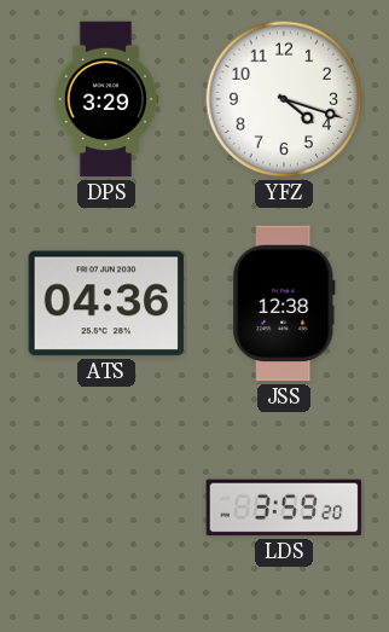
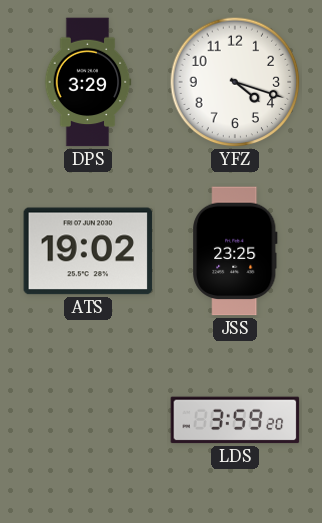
ATS: 04:36 -> 19:02 (88, 251)
JSS: 12:38 -> 23:25 (235, 251)
